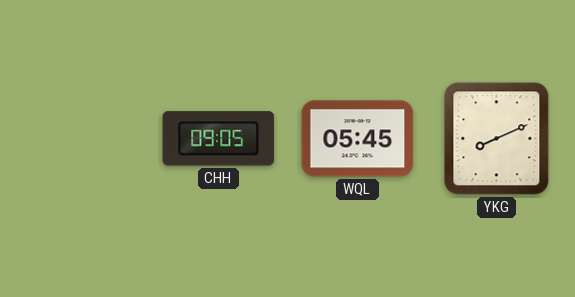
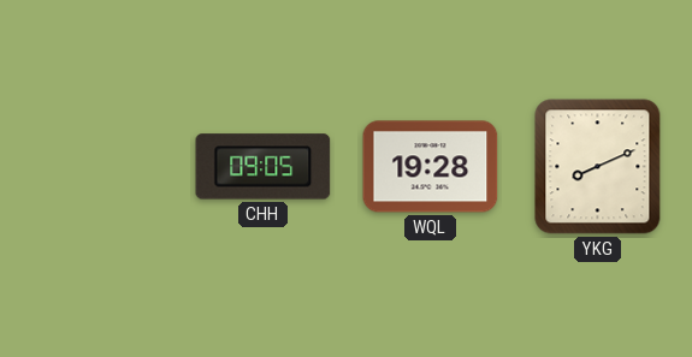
WQL: 05:45 -> 19:28 (431, 167)
